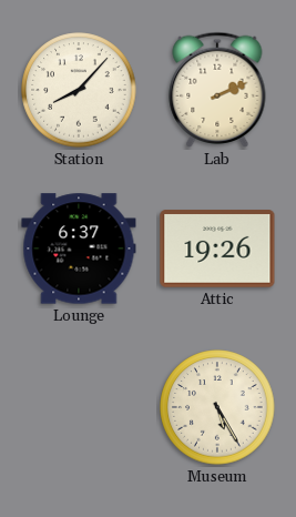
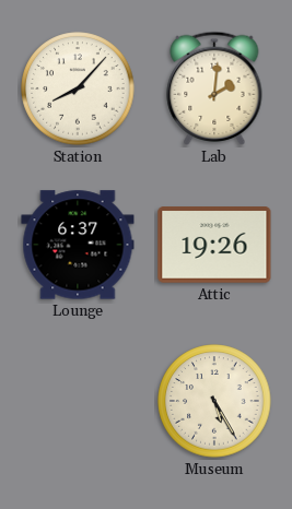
Lab: 2:11 -> 2:01 (214, 88)
